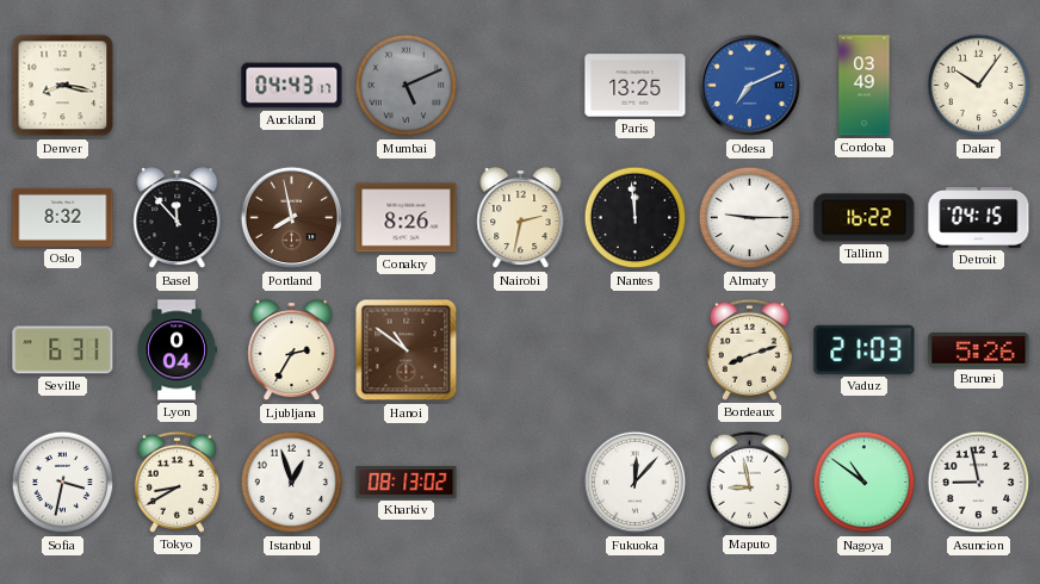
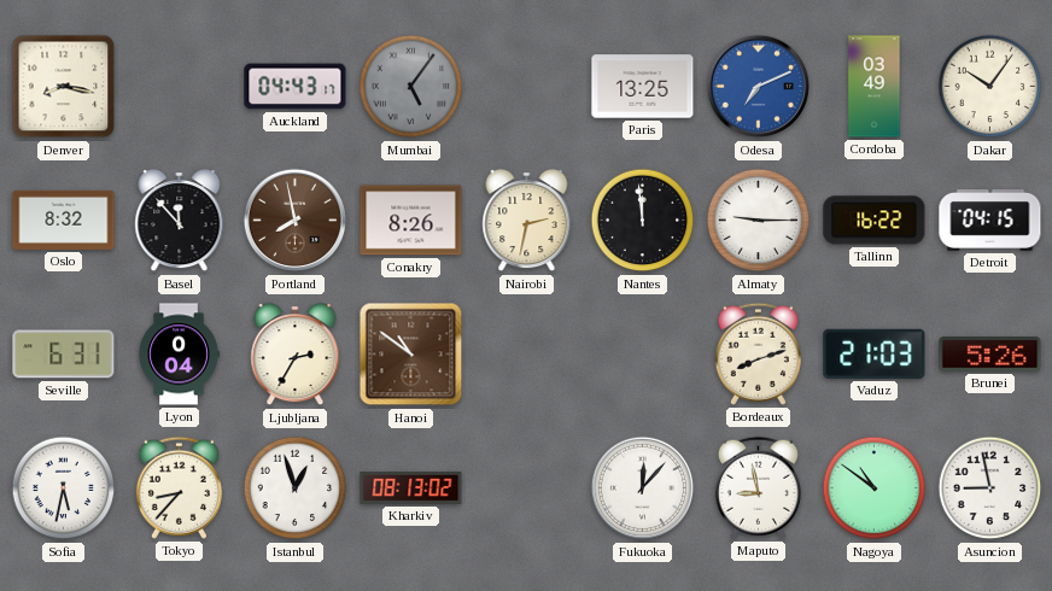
Mumbai: 5:11 -> 5:06 (411, 87)
Sofia: 3:32 -> 5:32 (64, 488)
Tokyo: 8:40 -> 8:37 (179, 487)
